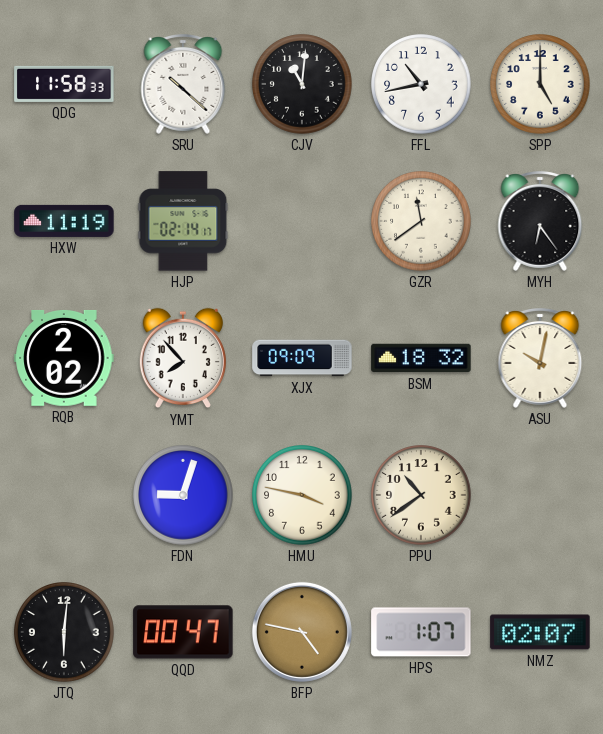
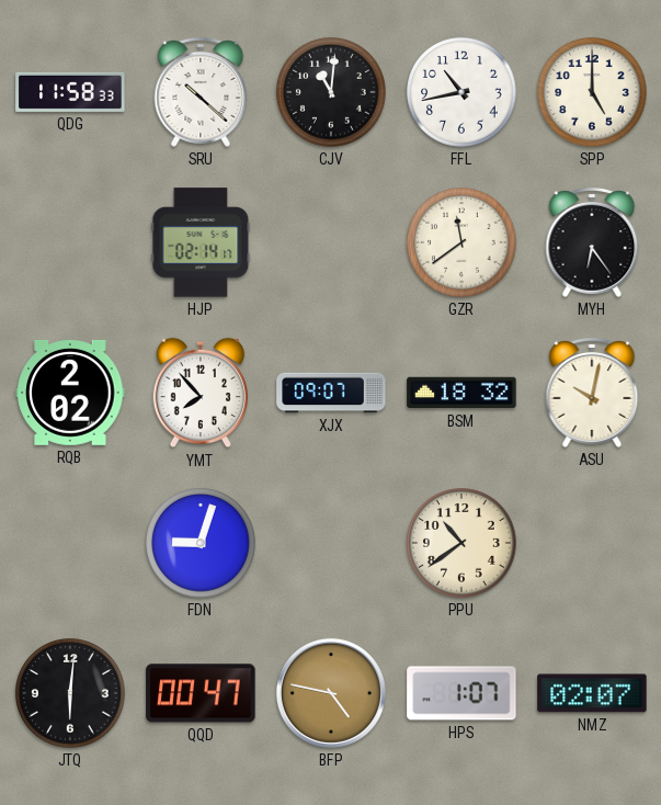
HXW: 11:19 -> none (64, 221)
XJX: 09:09 -> 09:07 (331, 393)
HMU: 3:47 -> none (302, 495)
